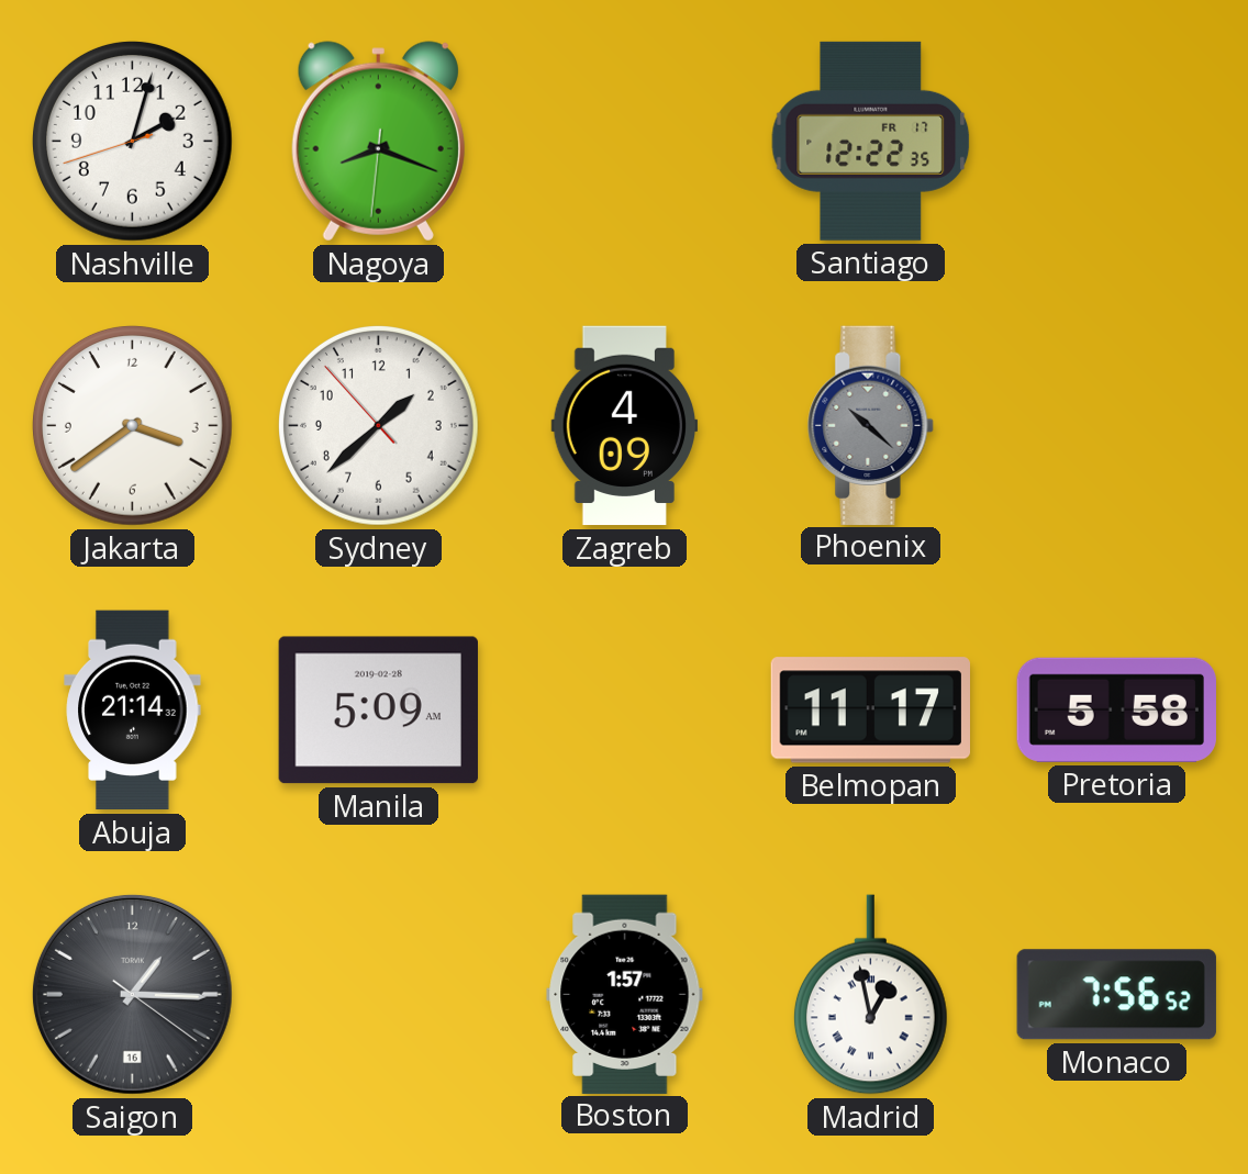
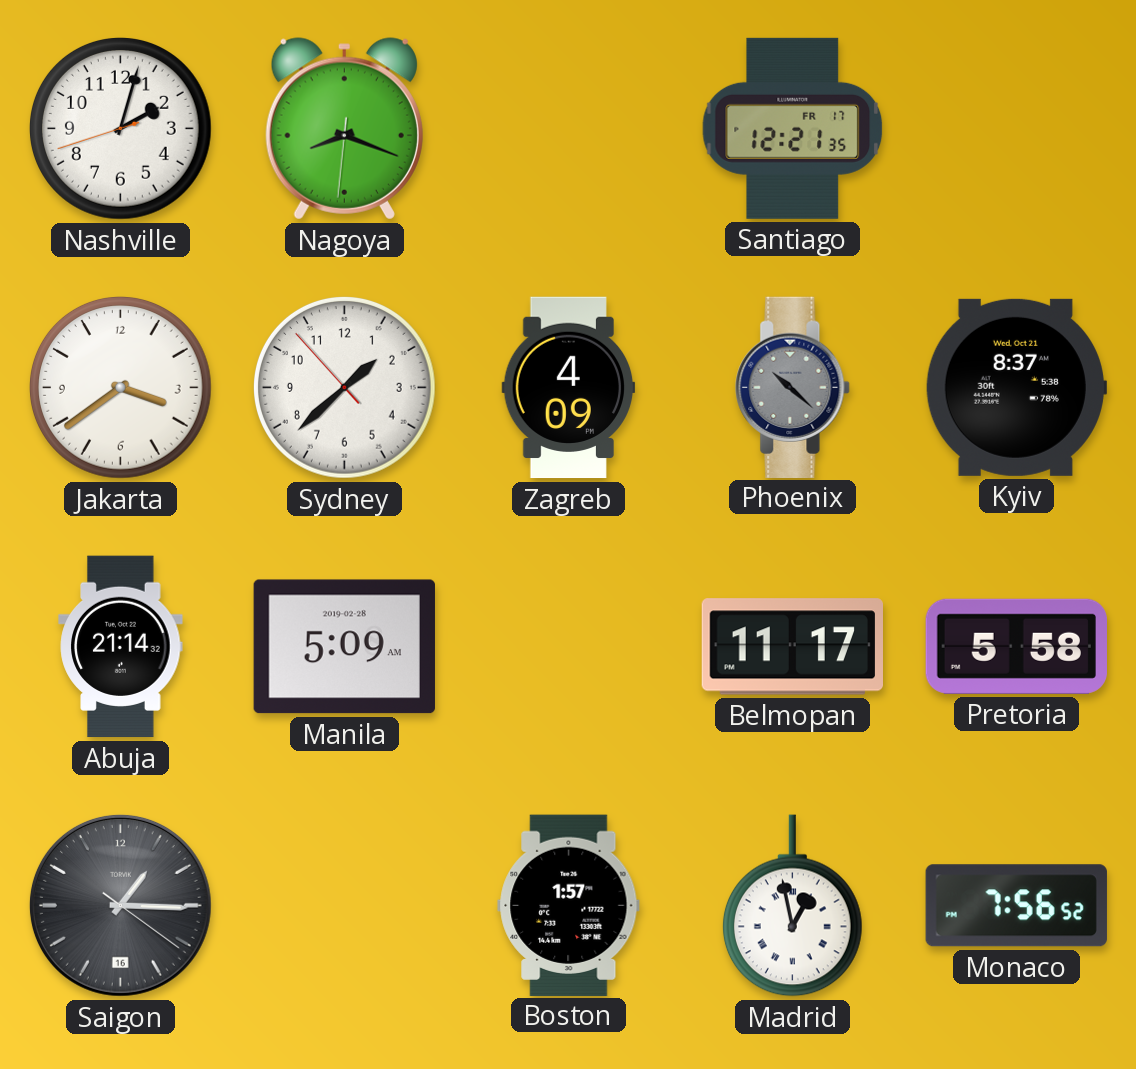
Santiago: 12:22 -> 12:21 (793, 128)
Kyiv: none -> 8:37 (1016, 387)
